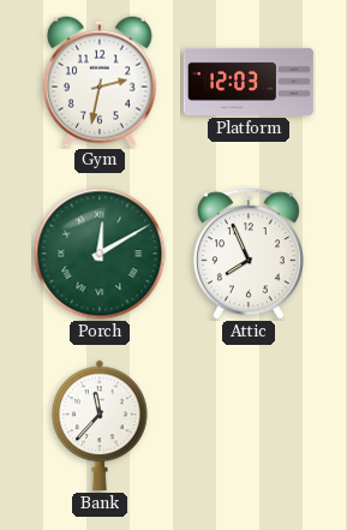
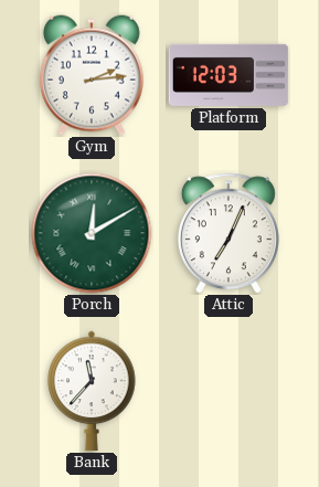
Gym: 2:32 -> 2:14 (92, 75)
Attic: 7:56 -> 7:04 (228, 233)
